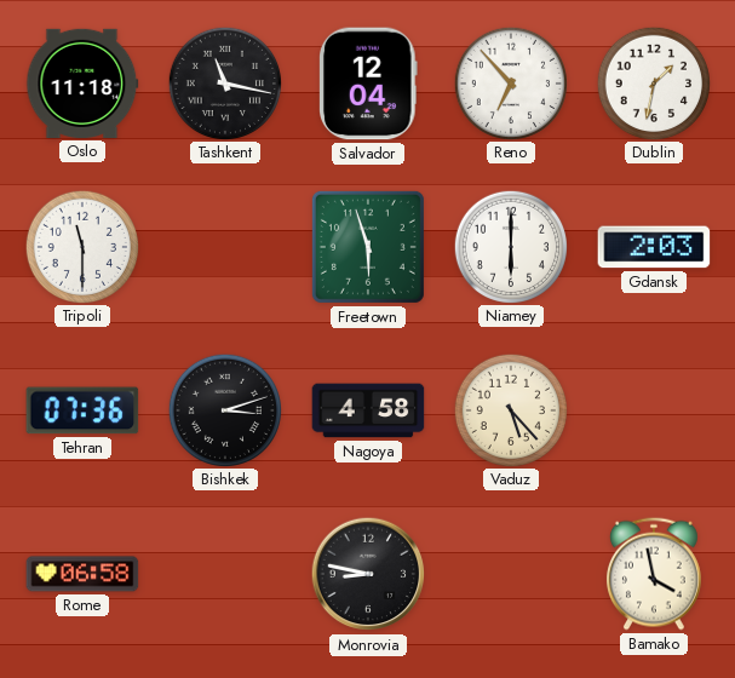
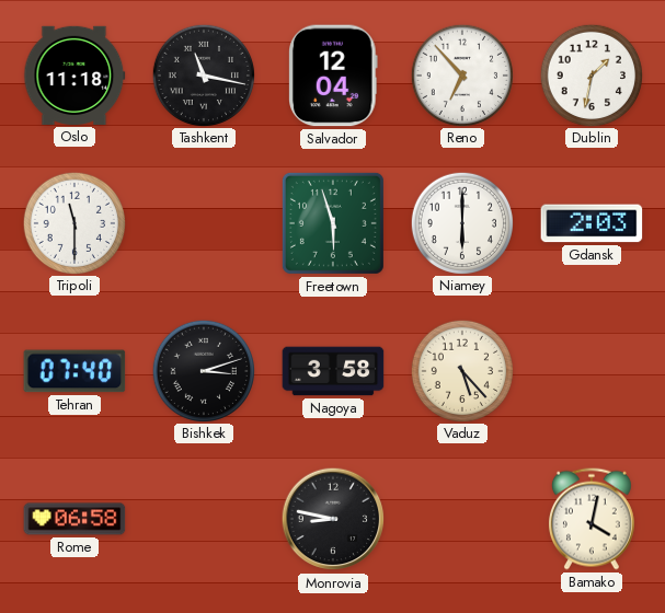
Tehran: 07:36 -> 07:40 (74, 371)
Nagoya: 4:58 -> 3:58 (333, 371)
Bamako: 3:58 -> 4:02 (592, 519)
